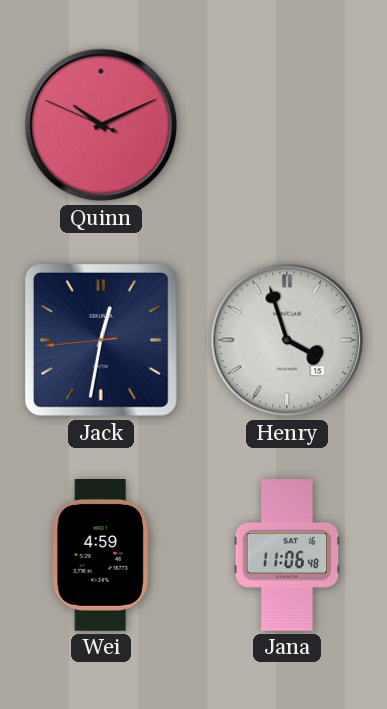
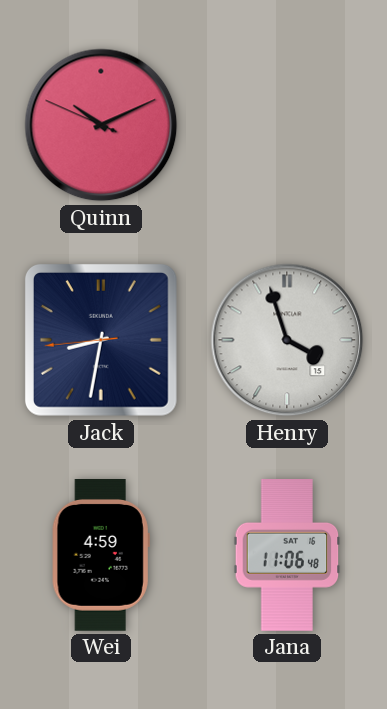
Jack: 12:31 -> 8:31 (101, 340)
